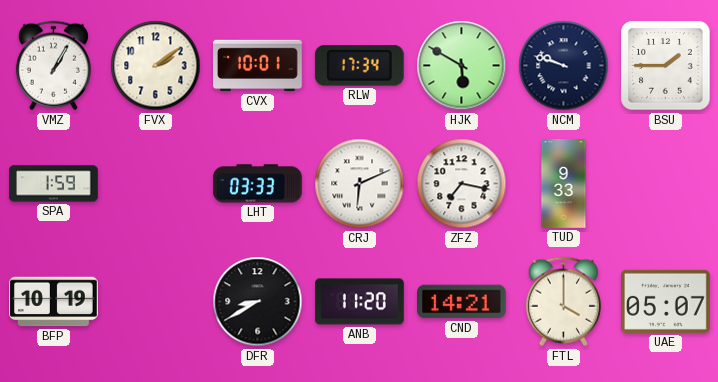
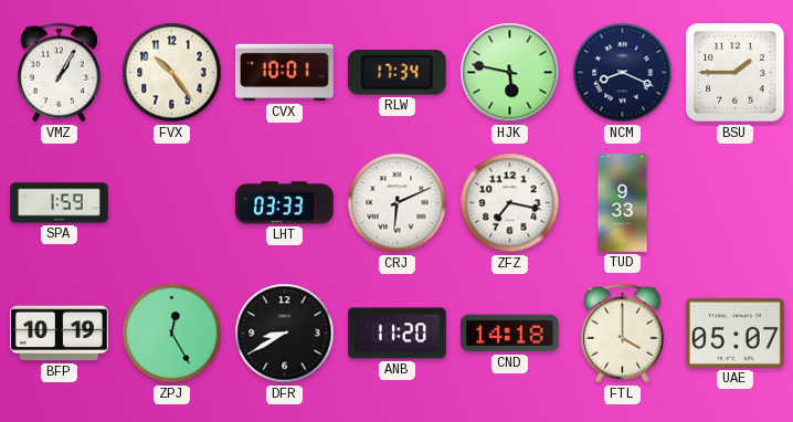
FVX: 2:09 -> 10:24 (172, 73)
HJK: 5:50 -> 5:47 (510, 73)
NCM: 9:48 -> 8:19 (623, 73)
ZPJ: none -> 12:25 (172, 334)
CND: 14:21 -> 14:18 (510, 334)
